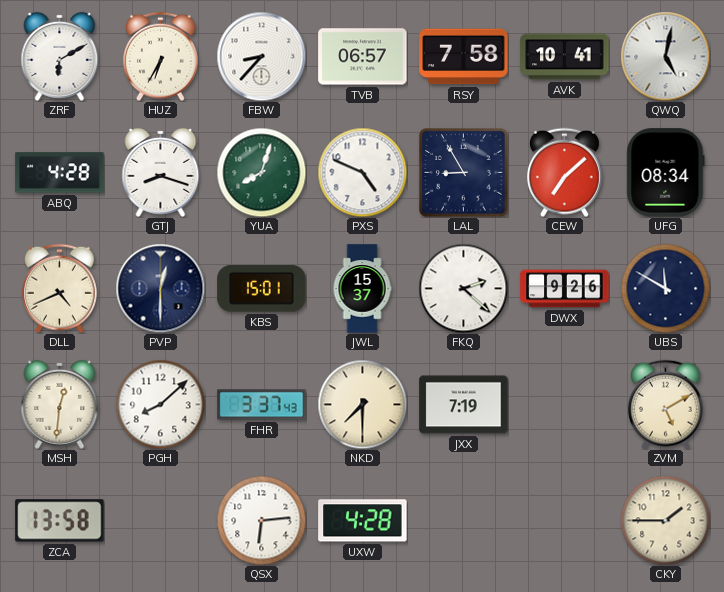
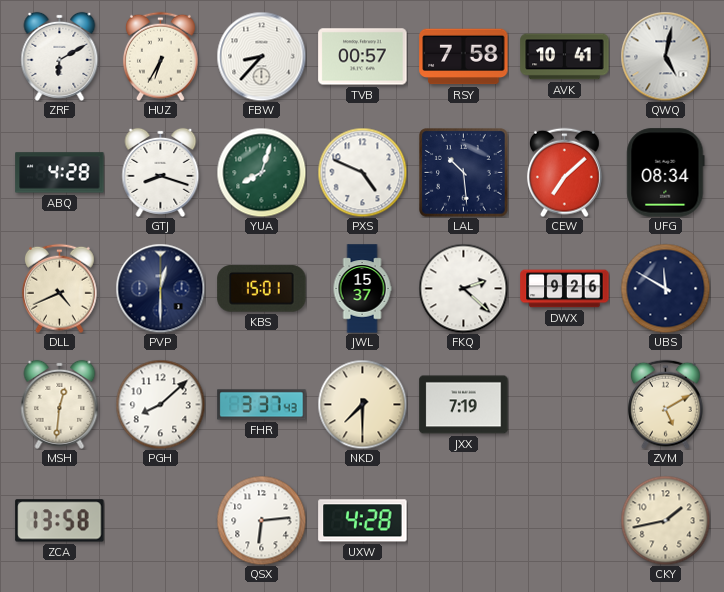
TVB: 06:57 -> 00:57 (363, 57)
LAL: 8:55 -> 10:29 (464, 173)
CKY: 1:45 -> 1:43 (665, 520)
